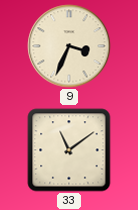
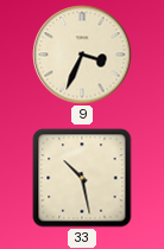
33: 11:09 -> 10:28 (82, 178)
